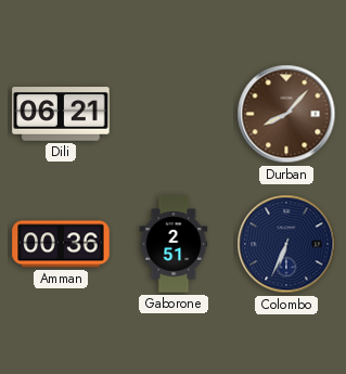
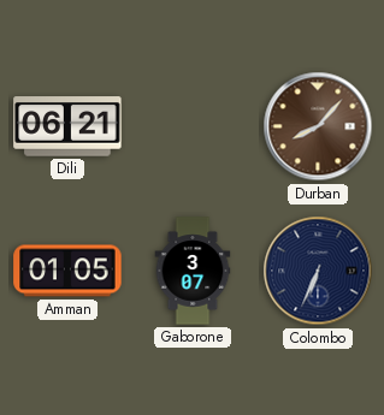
Amman: 00:36 -> 01:05 (67, 271)
Gaborone: 2:51 -> 3:07 (193, 271)
